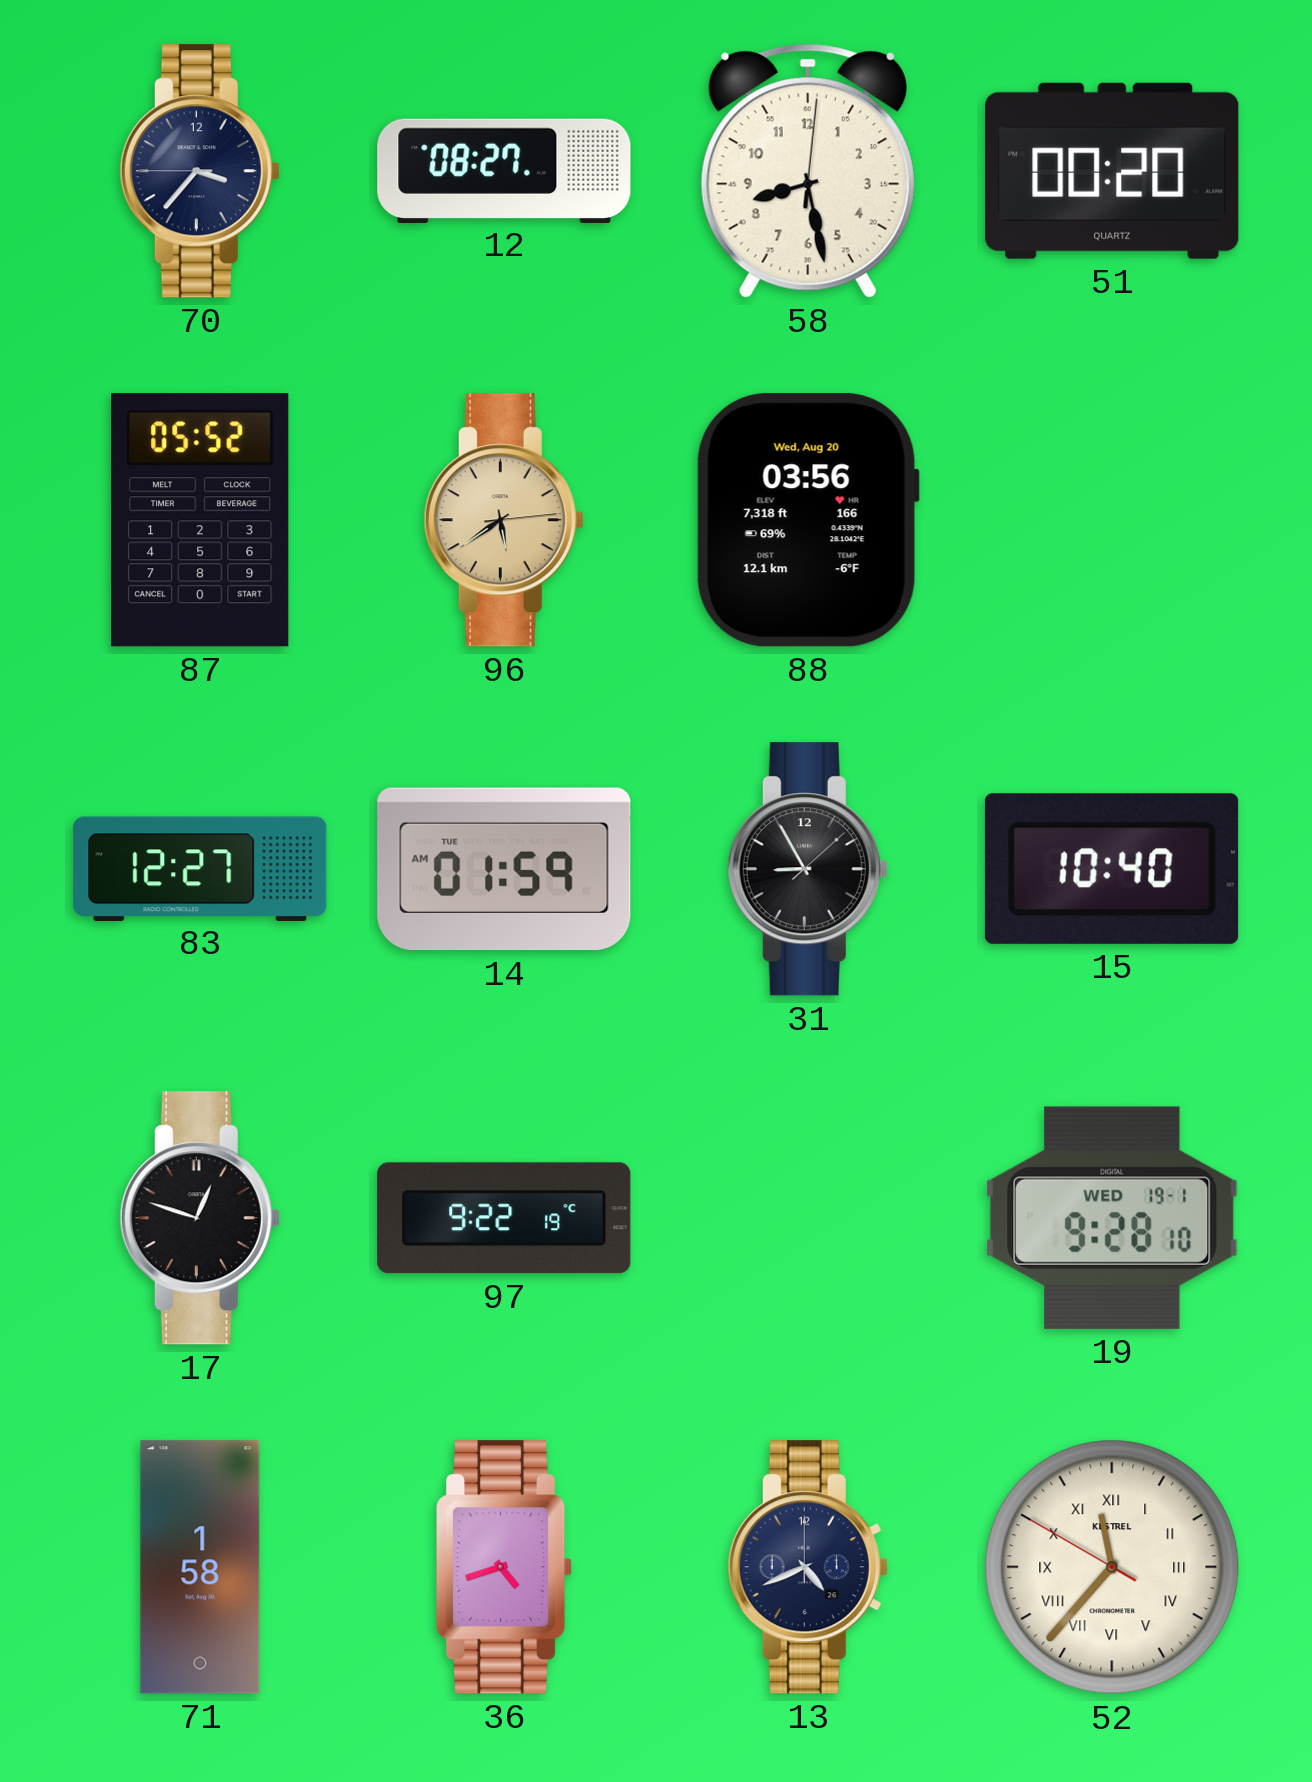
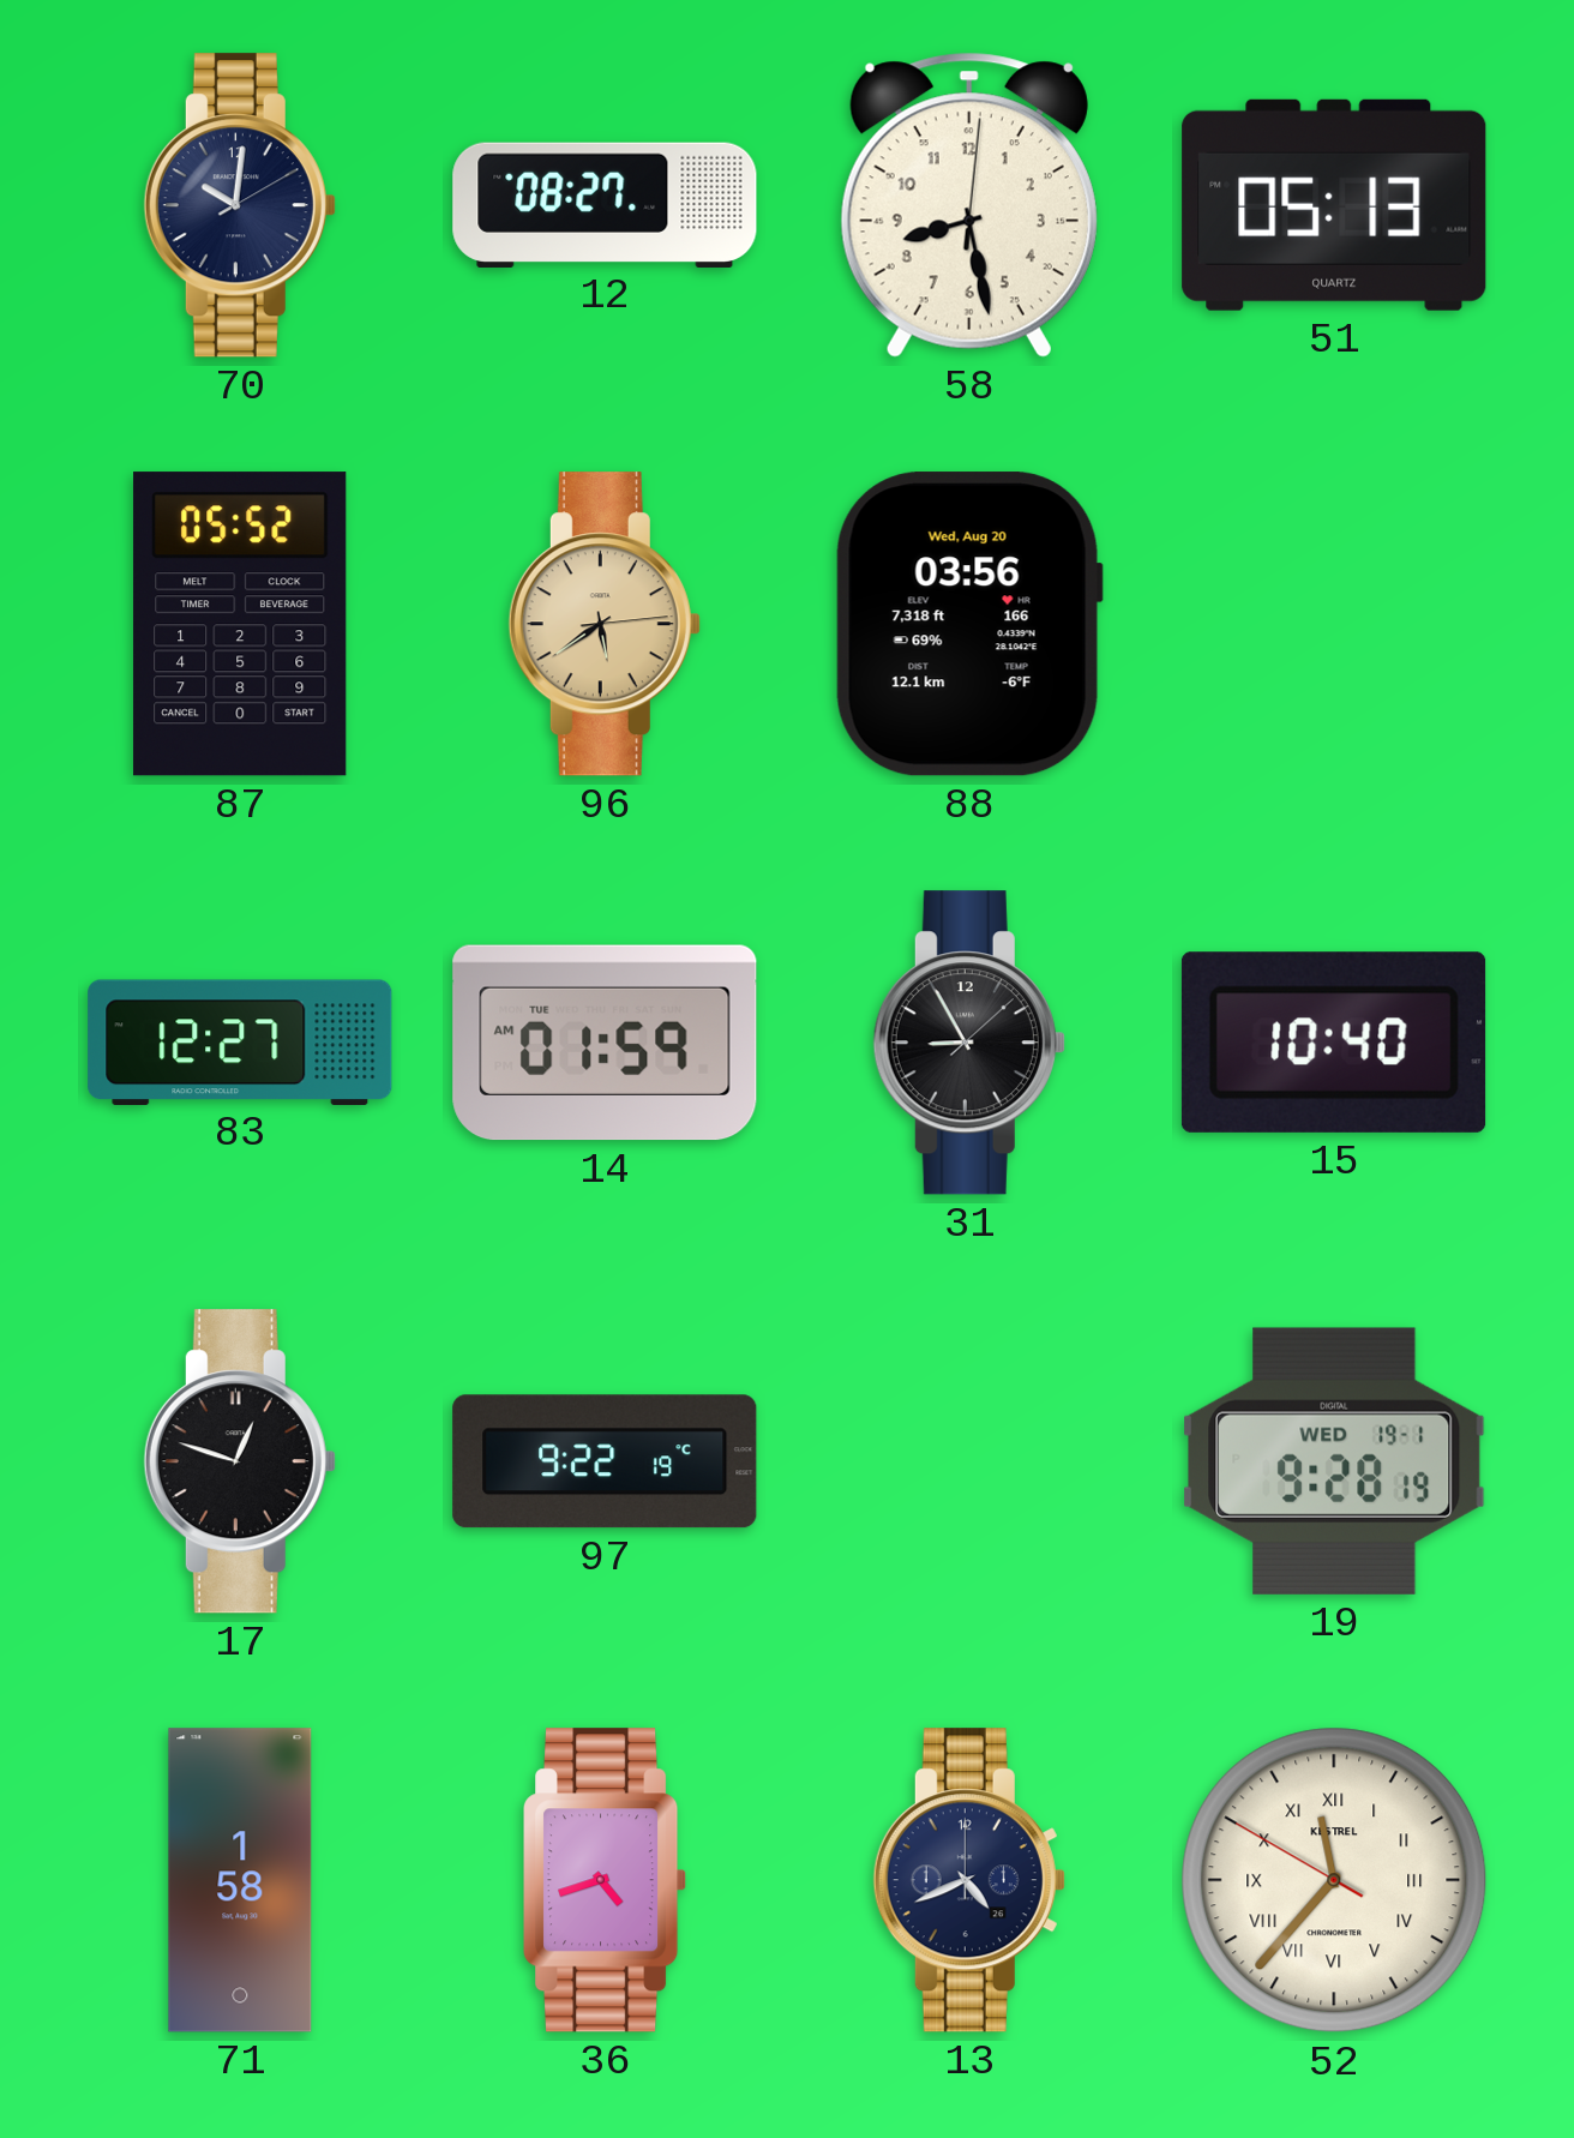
70: 3:36 -> 10:01 (240, 205)
51: 00:20 -> 05:13 (1334, 205)
19: 9:28:10 -> 9:28:19 (1334, 1461)
